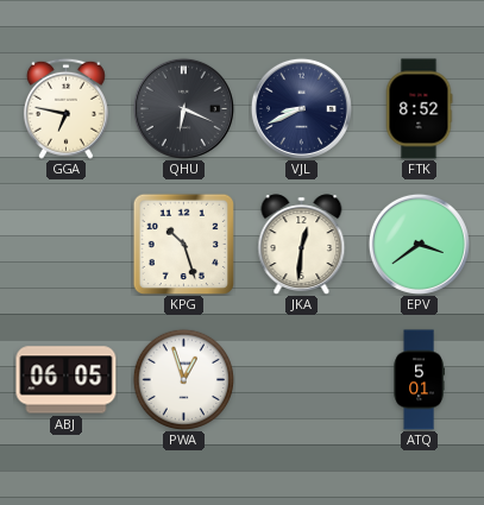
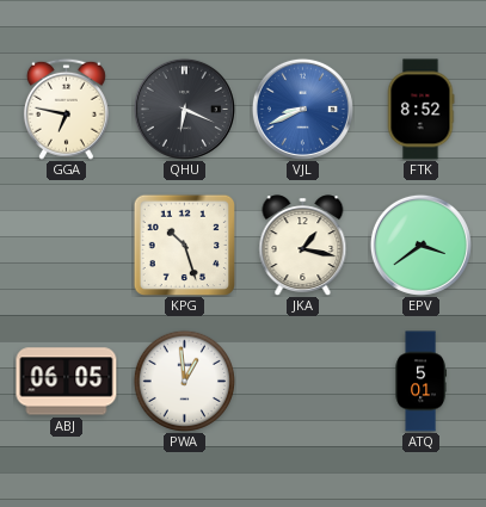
VJL dial: navy -> blue (302, 109)
JKA: 12:31 -> 1:17 (303, 246)
PWA: 12:57 -> 12:59 (184, 381)
